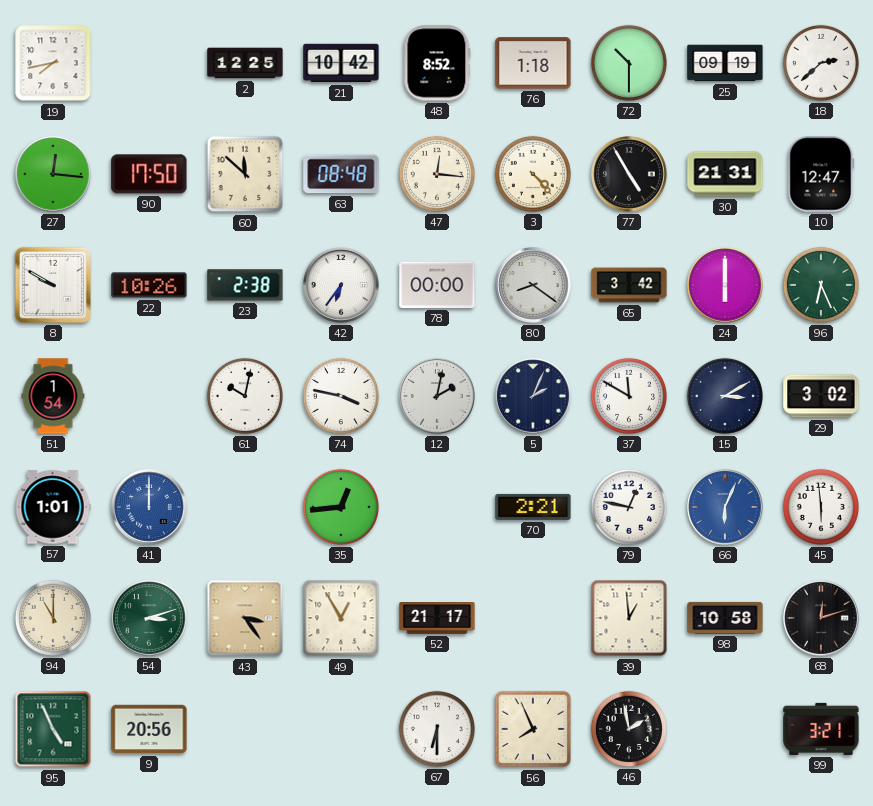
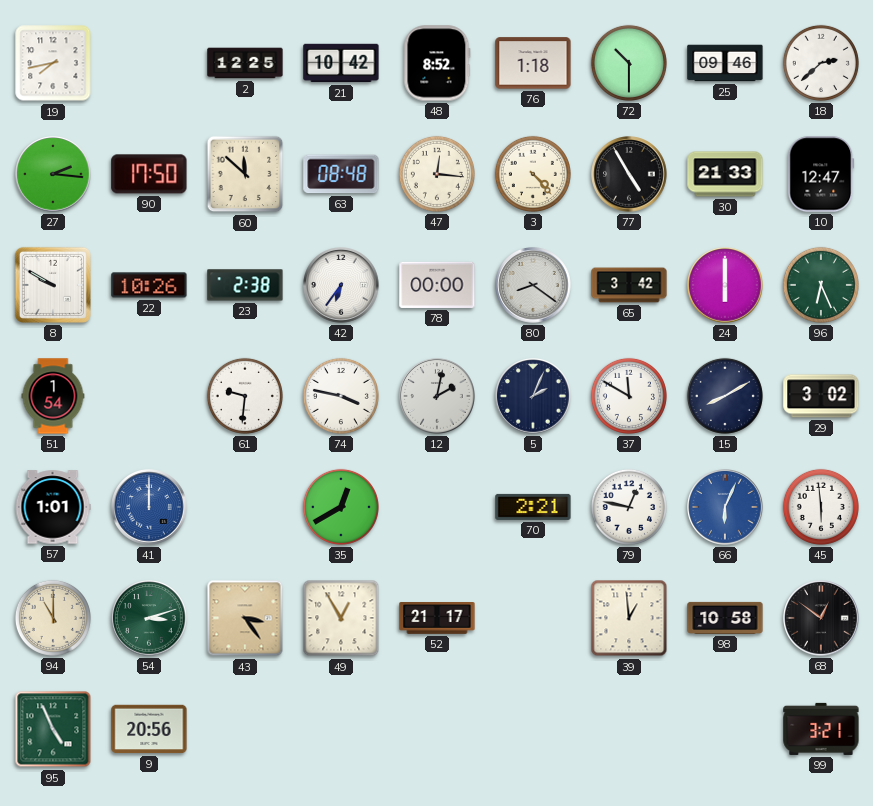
25: 09:19 -> 09:46 (725, 63)
27: 12:16 -> 2:16 (53, 174)
30: 21:31 -> 21:33 (725, 174)
61: 10:02 -> 9:31 (245, 396)
15: 3:10 -> 8:10 (725, 396)
35: 12:44 -> 12:40 (341, 507)
68: 12:12 -> 12:51 (821, 618)
67: 6:30 -> none (437, 729)
56: 7:56 -> none (533, 729)
46: 1:58 -> none (629, 729)
